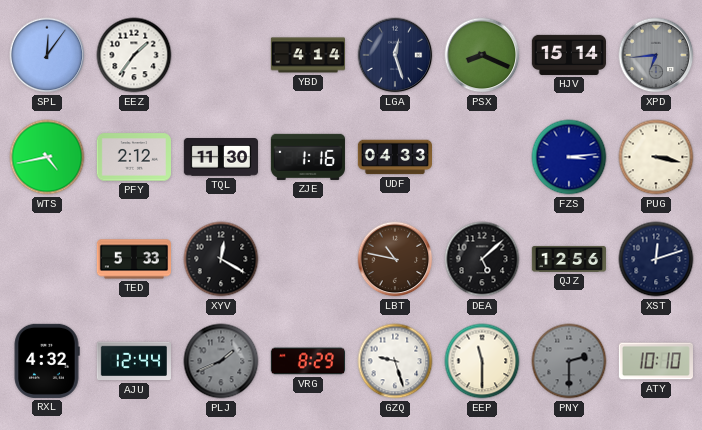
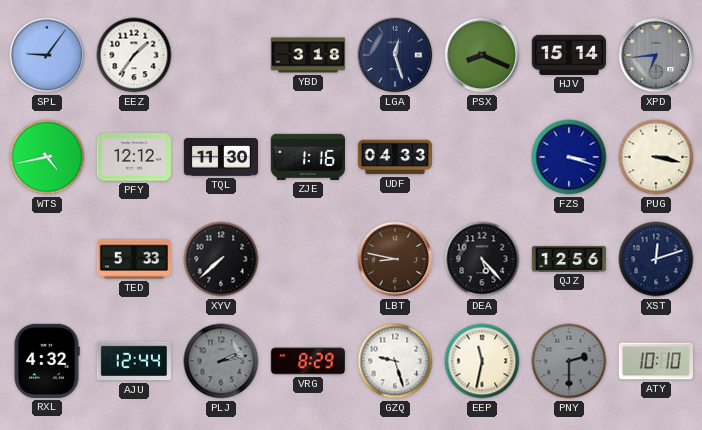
SPL: 12:06 -> 9:06 (47, 55)
YBD: 4:14 -> 3:18 (307, 55)
PFY: 2:12 -> 12:12 (133, 157)
FZS: 3:14 -> 3:18 (569, 157)
XYV: 12:20 -> 7:38 (221, 259)
LBT: 10:47 -> 8:47 (395, 259)
DEA: 5:08 -> 5:23 (482, 259)
PLJ: 1:41 -> 2:13 (221, 361)
EEP: 11:30 -> 11:32 (482, 361)
